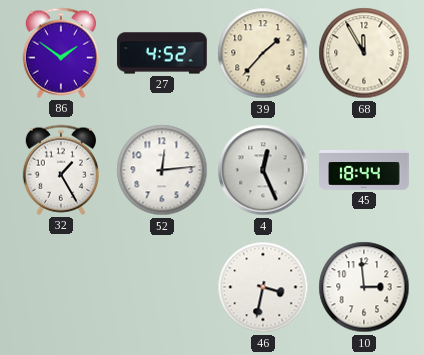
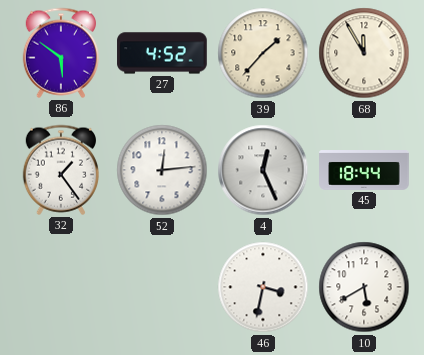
86: 1:51 -> 5:51 (60, 53)
32: 1:25 -> 1:24 (60, 170)
10: 2:59 -> 5:40 (364, 287)
